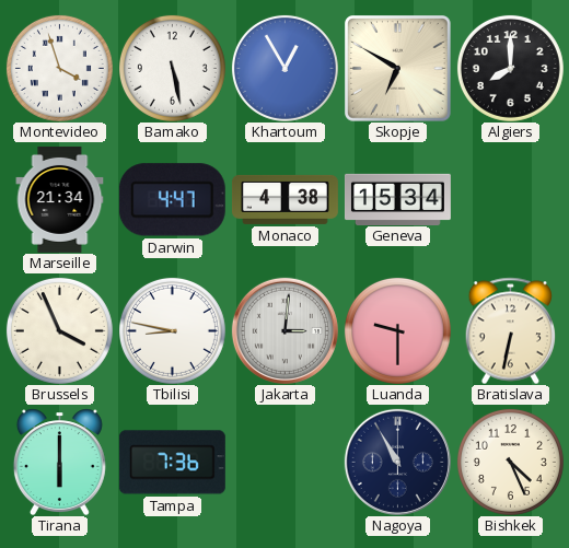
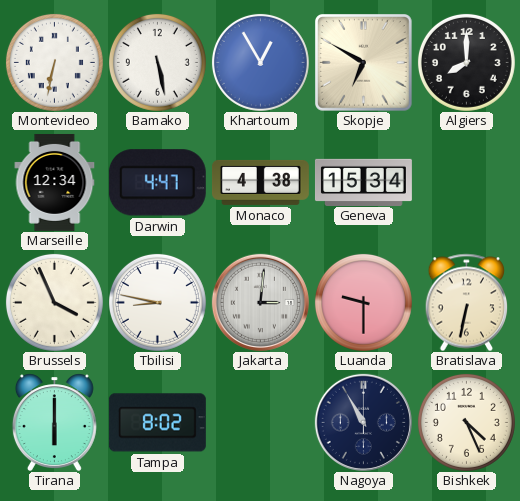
Montevideo: 3:57 -> 6:32 (54, 62)
Marseille: 21:34 -> 12:34 (55, 182)
Tampa: 7:36 -> 8:02 (157, 423)
